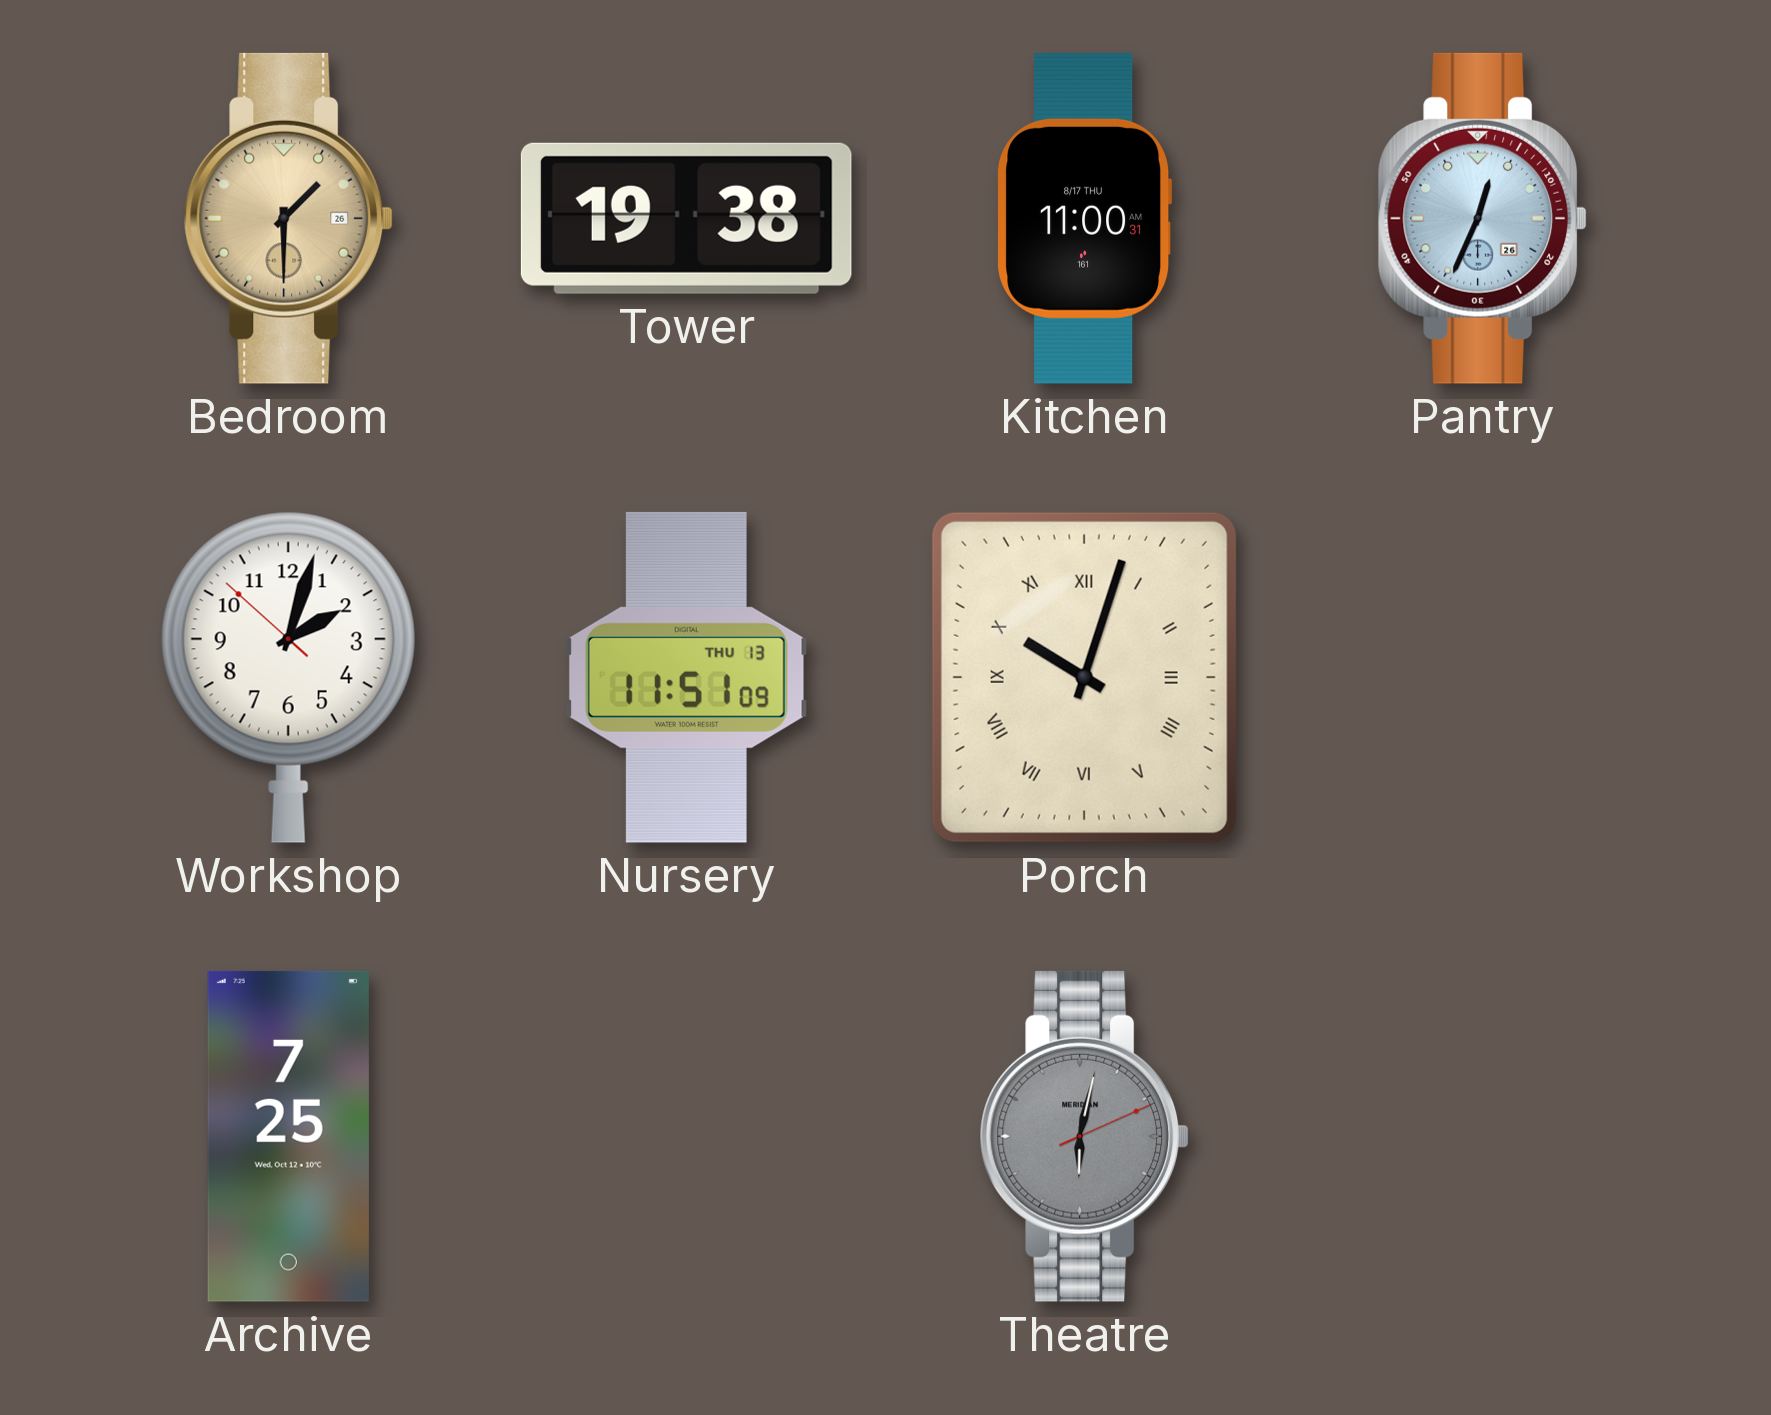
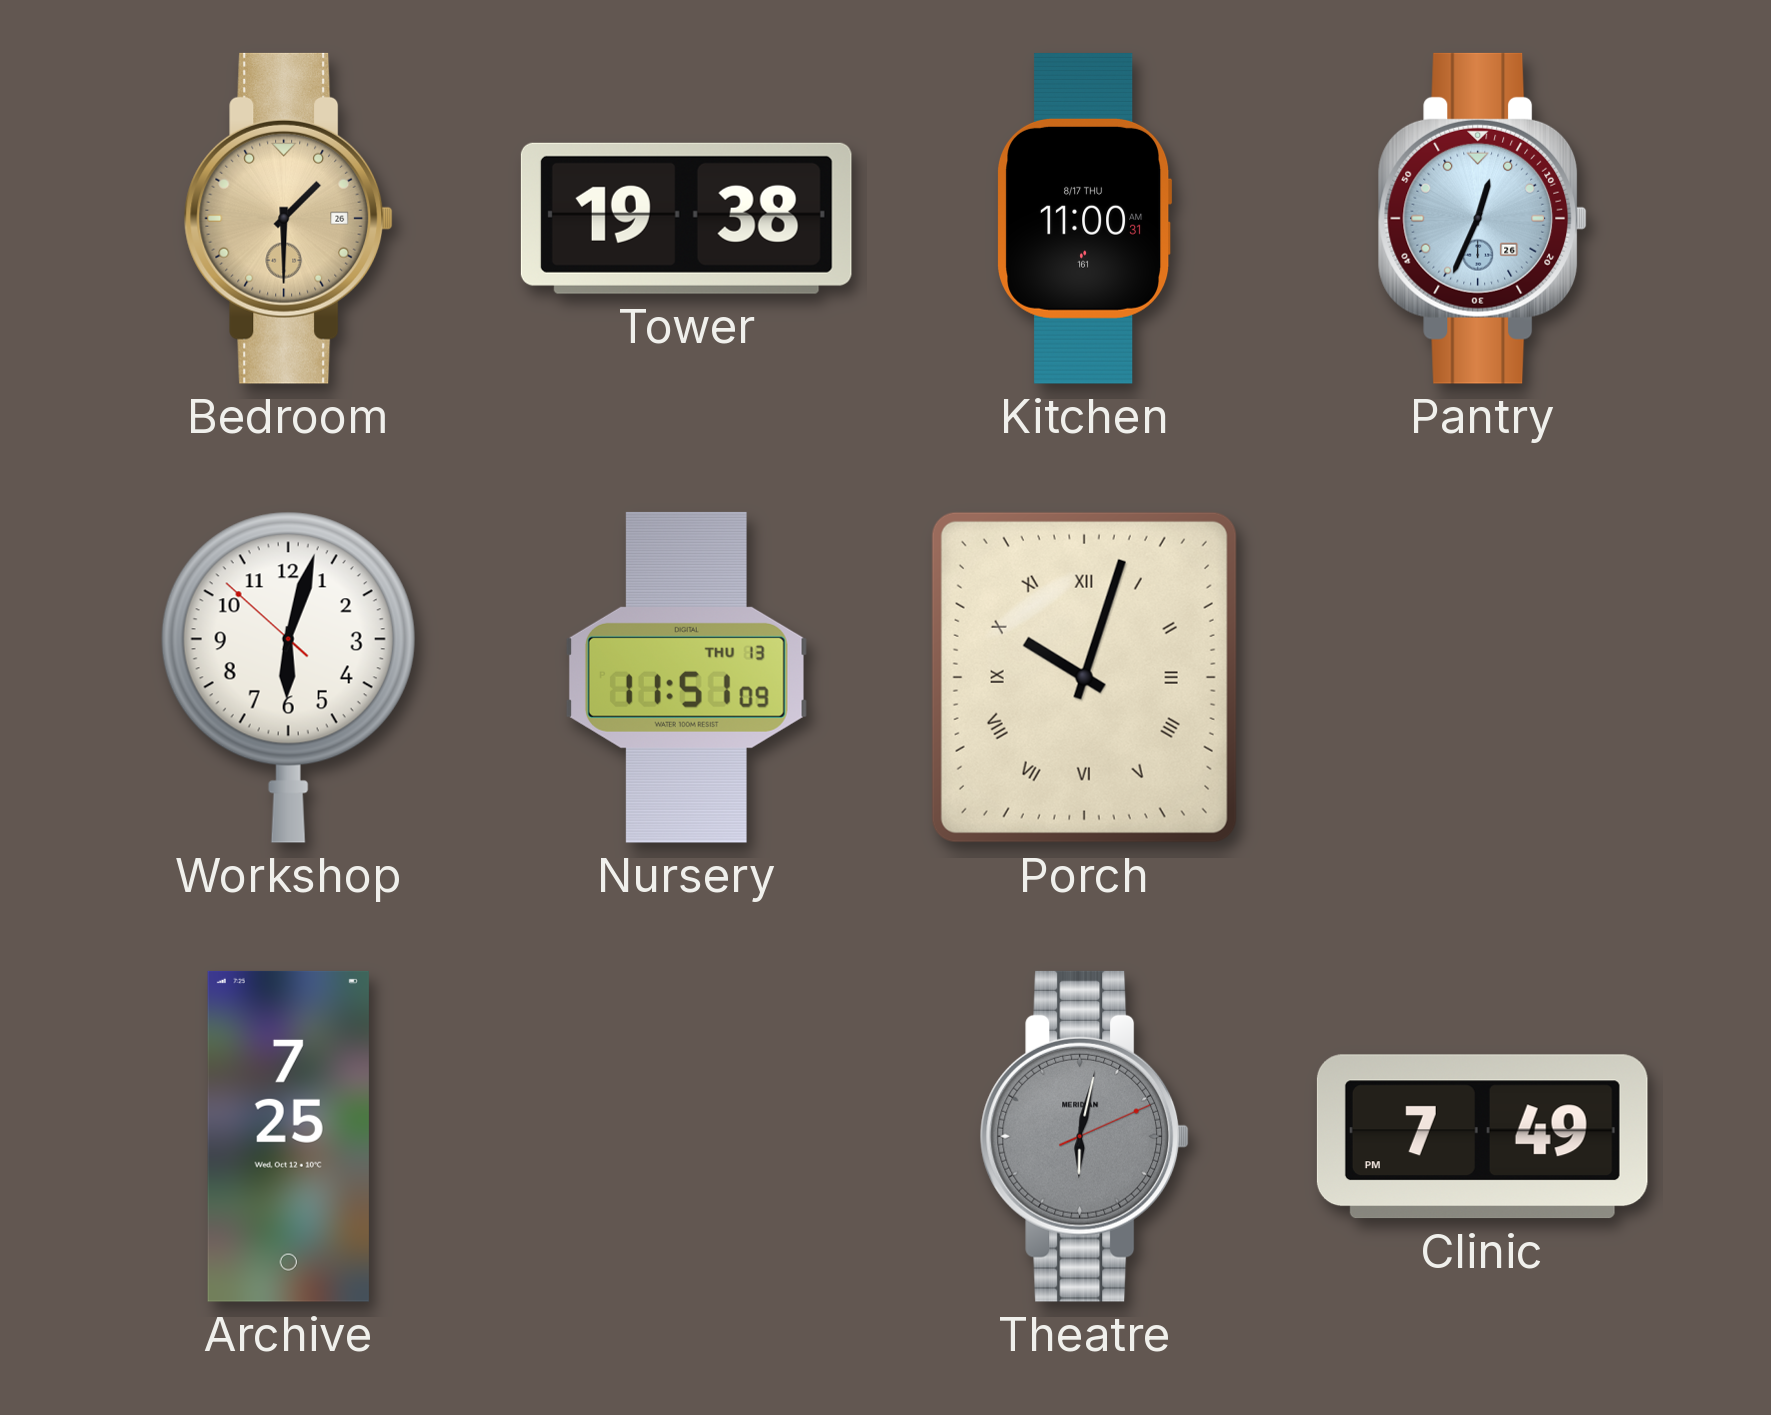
Workshop: 2:02 -> 6:02 (288, 677)
Clinic: none -> 7:49 (1482, 1137)
